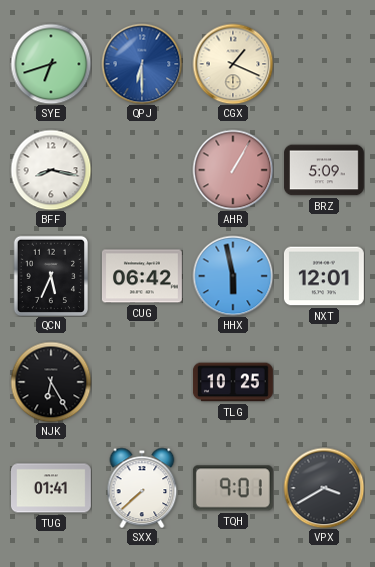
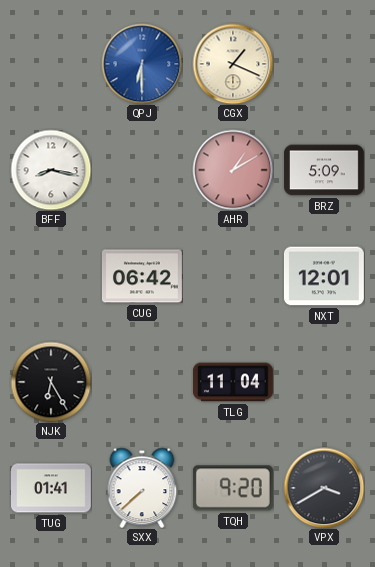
SYE: 6:42 -> none (51, 64)
AHR: 1:05 -> 1:10 (233, 170)
QCN: 5:34 -> none (51, 276)
HHX: 5:58 -> none (233, 276)
TLG: 10:25 -> 11:04 (233, 382)
TQH: 9:01 -> 9:20 (233, 488)
